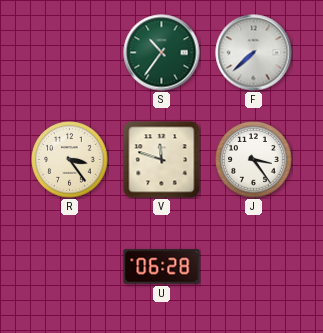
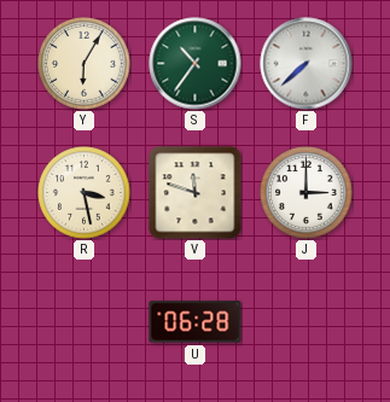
Y: none -> 6:05 (85, 64)
R: 3:24 -> 3:28 (85, 193)
J: 3:24 -> 3:00 (307, 193)
